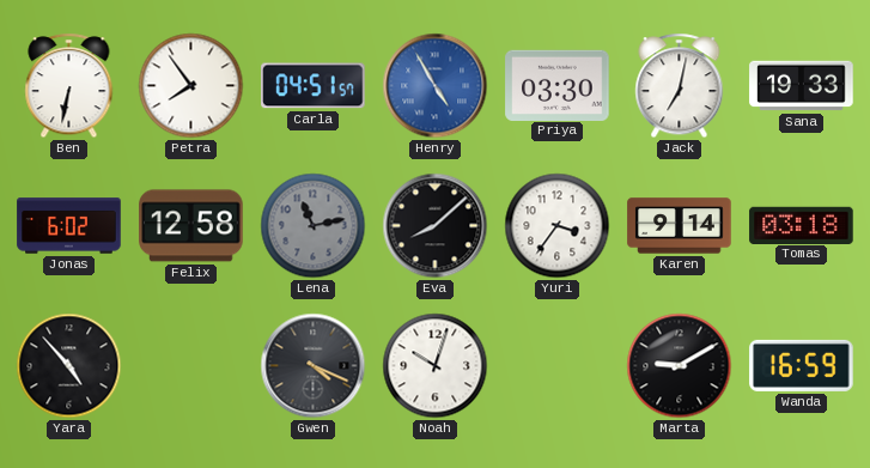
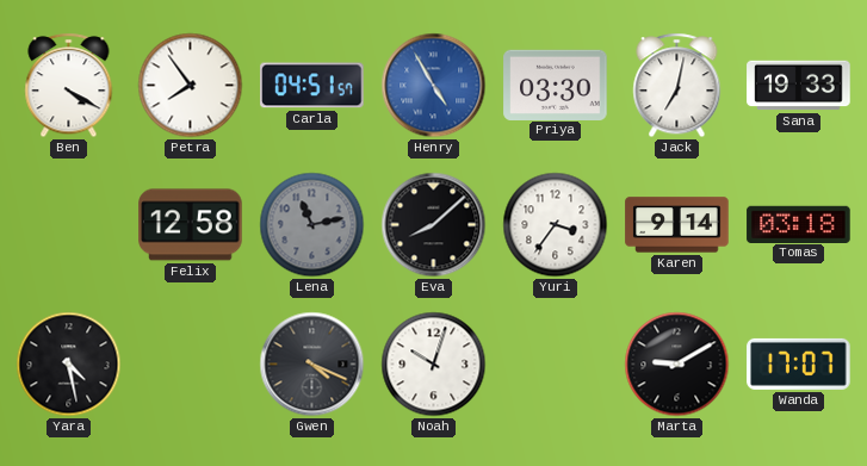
Ben: 6:32 -> 4:20 (69, 86)
Jonas: 6:02 -> none (69, 226)
Yara: 4:53 -> 4:28 (69, 365)
Wanda: 16:59 -> 17:07 (799, 364)
